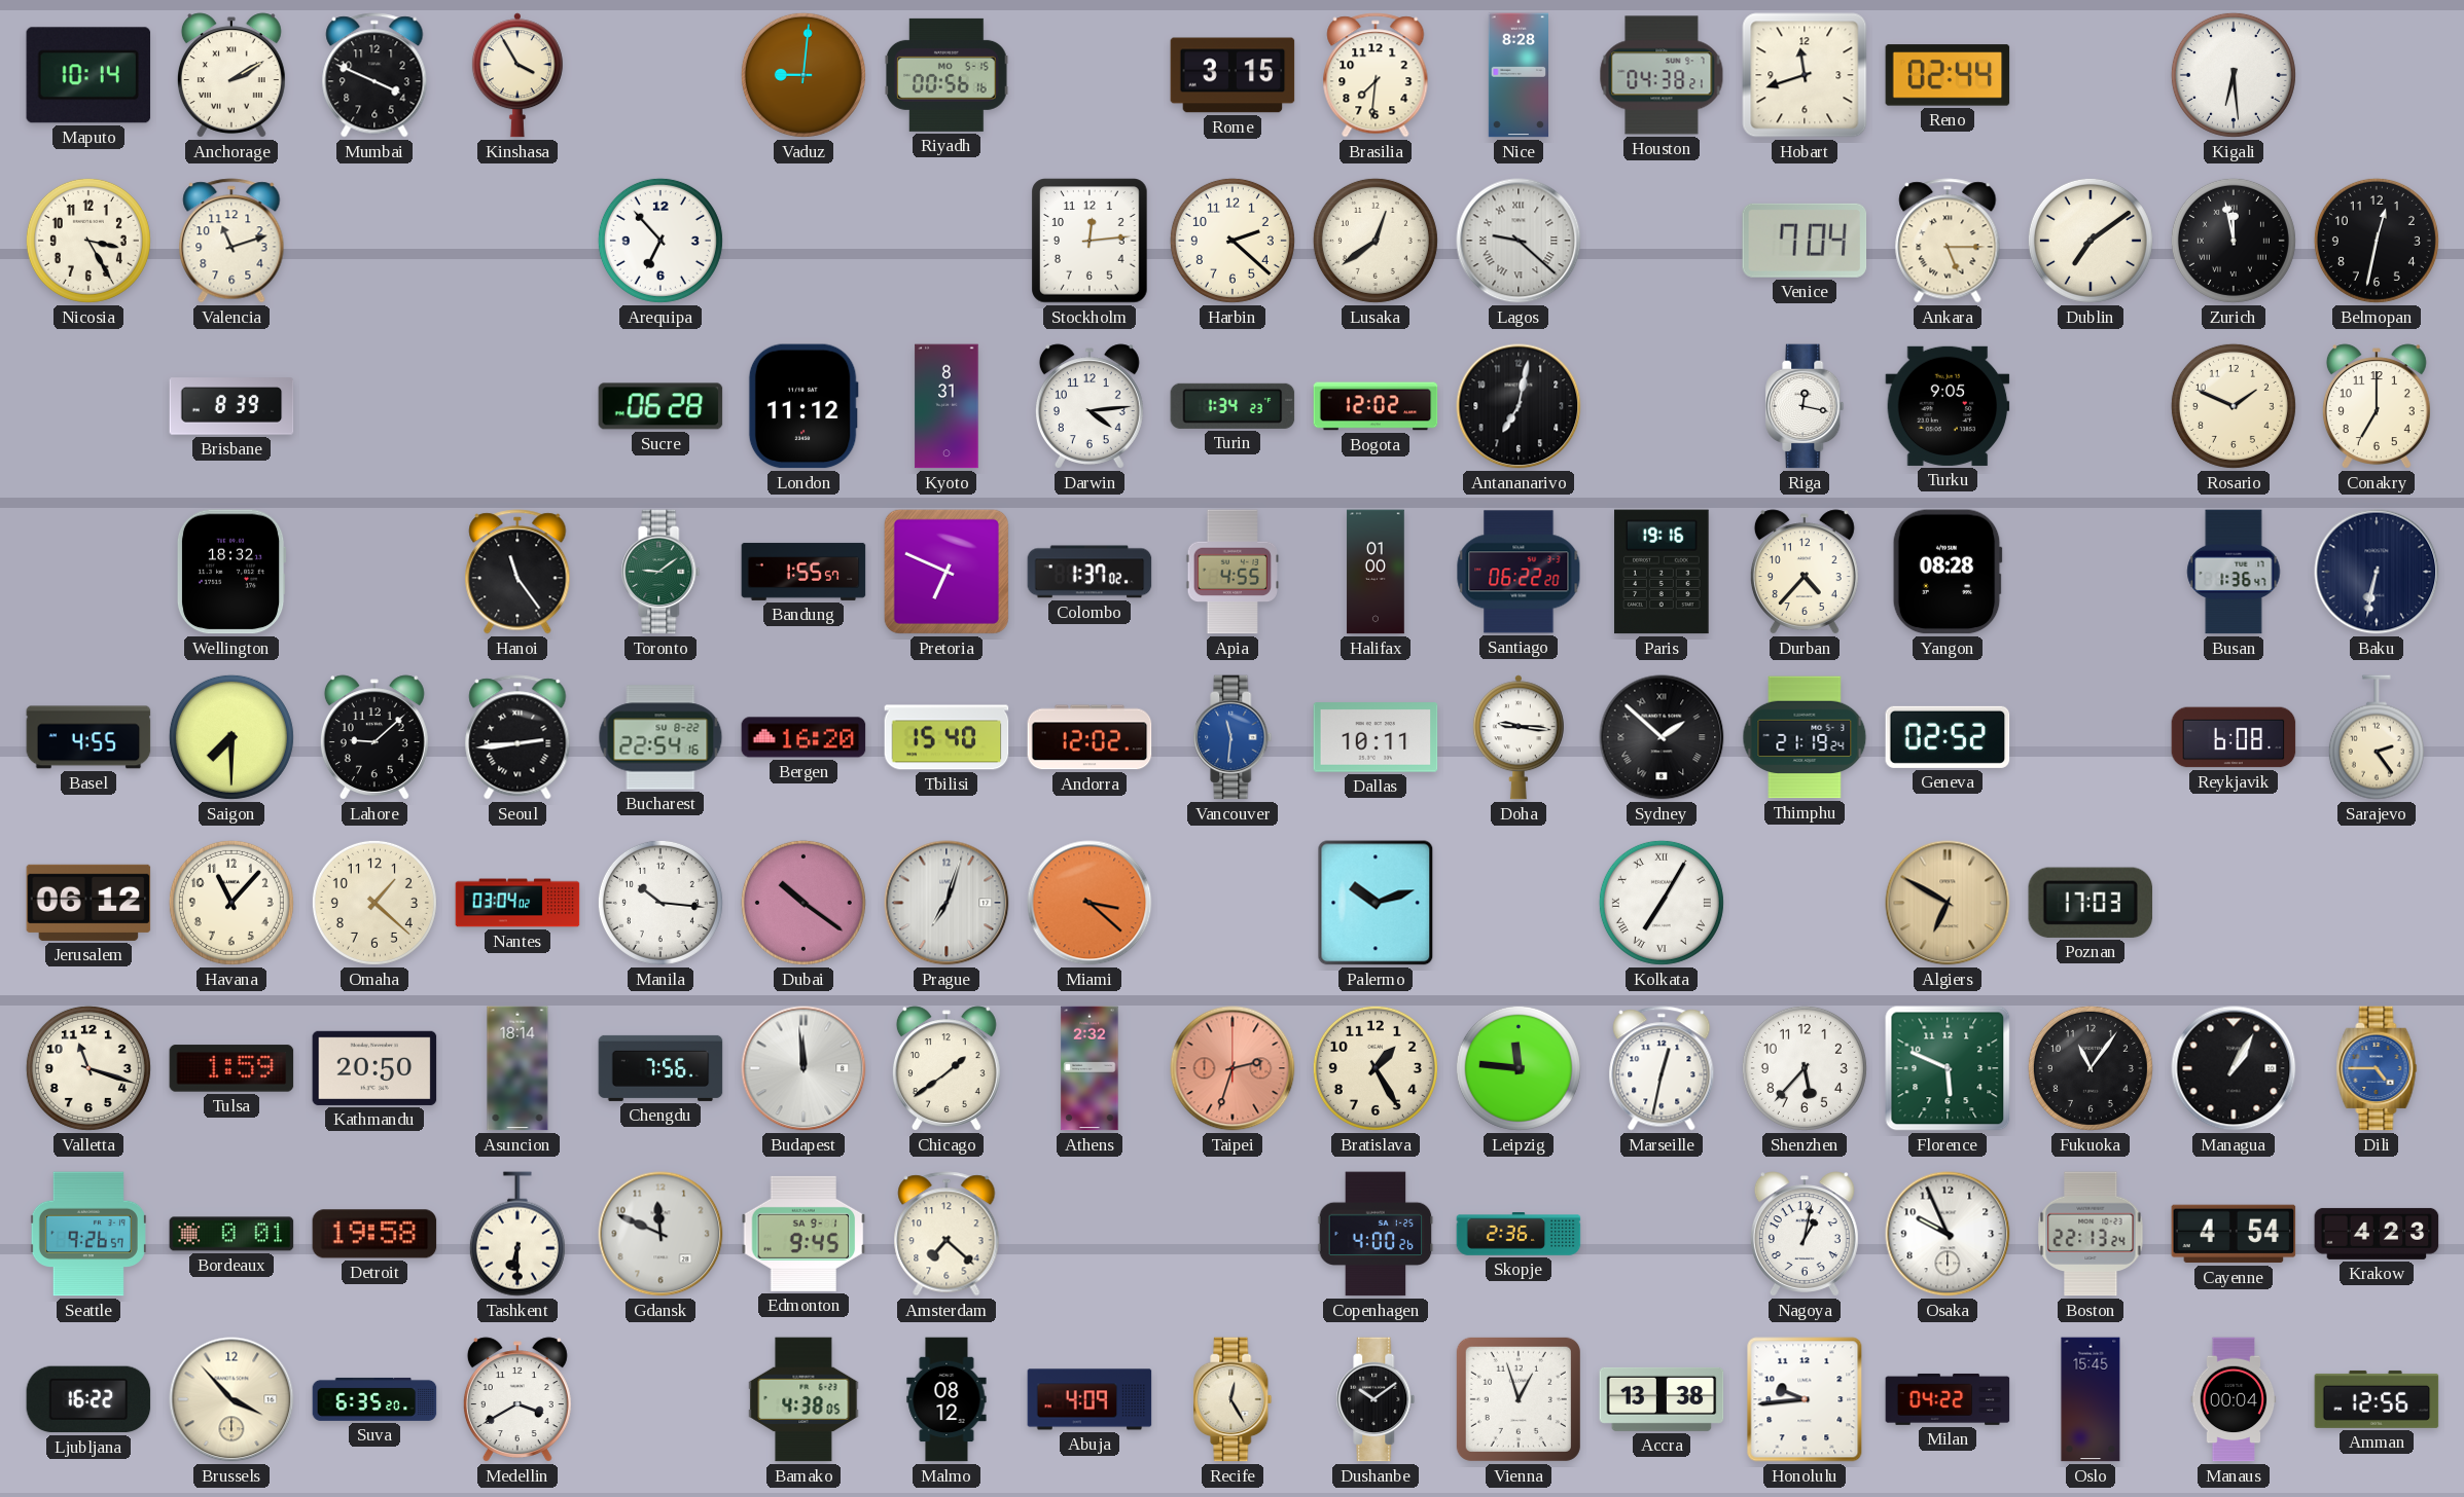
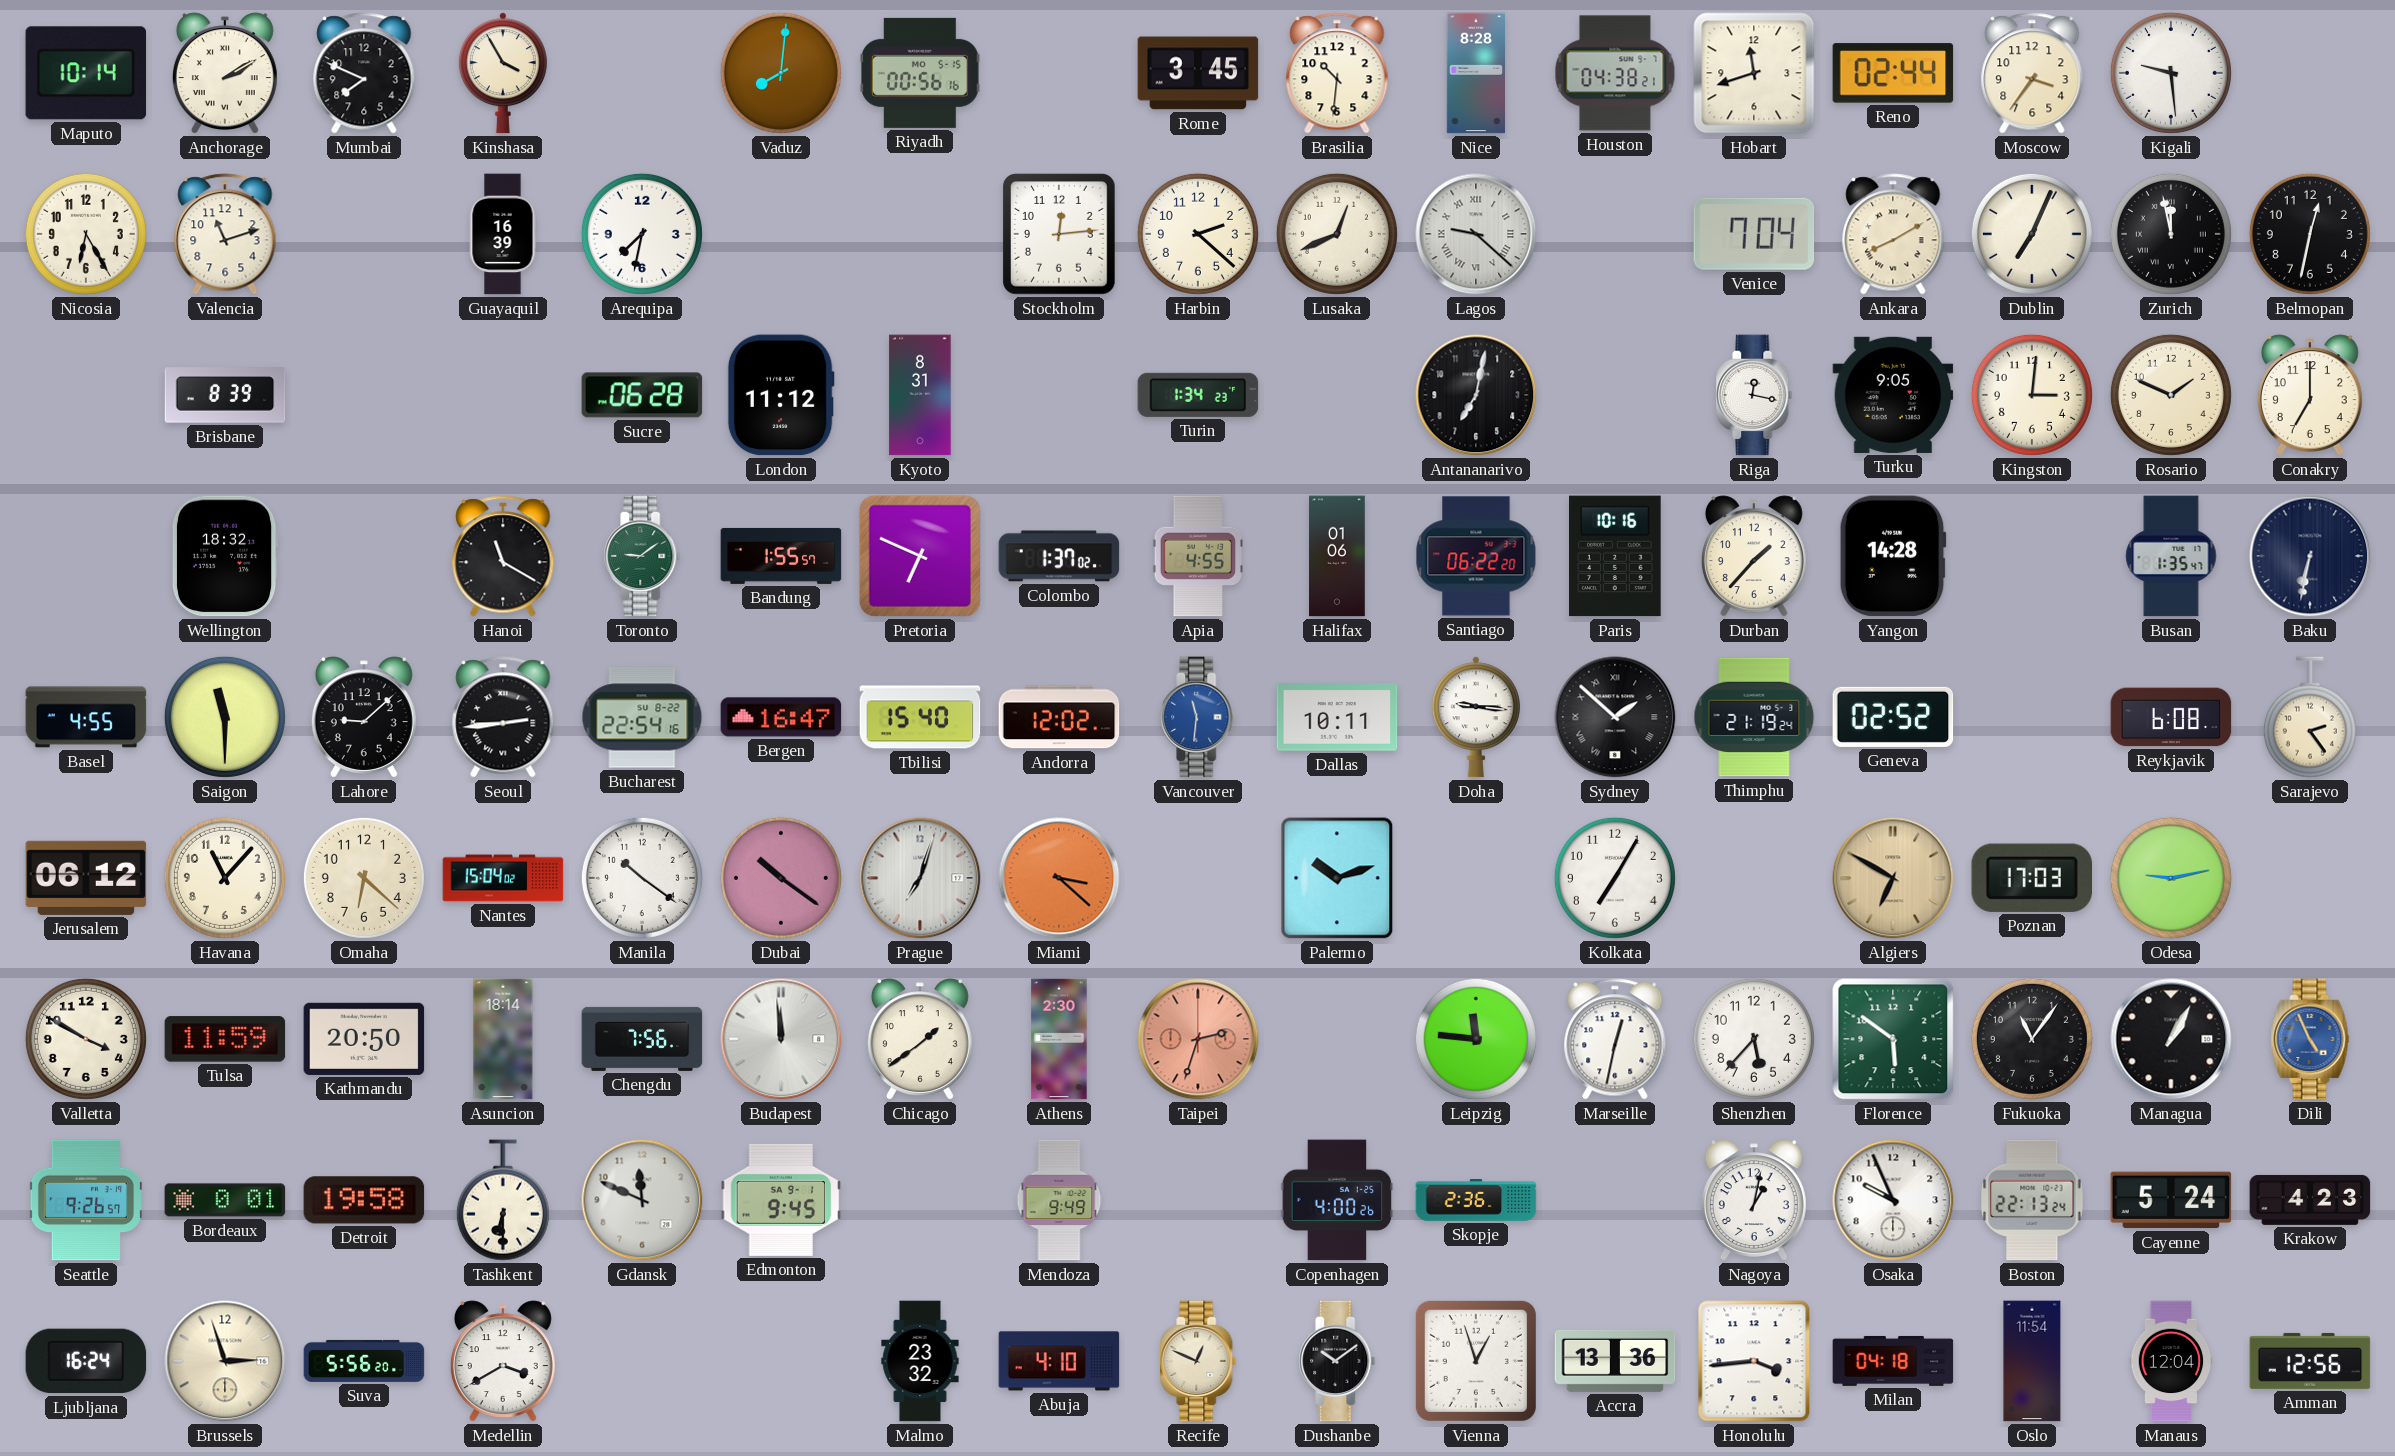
Mumbai: 3:49 -> 7:49 (364, 73)
Vaduz: 9:01 -> 8:01 (781, 73)
Rome: 3:15 -> 3:45 (1198, 73)
Brasilia: 7:31 -> 10:31 (1337, 73)
Moscow: none -> 3:36 (2032, 73)
Kigali: 6:29 -> 9:29 (2171, 73)
Nicosia: 3:25 -> 6:25 (86, 234)
Guayaquil: none -> 16:39 (503, 234)
Arequipa: 6:53 -> 7:32 (642, 234)
Lusaka: 12:39 -> 12:41 (1337, 234)
Ankara: 5:15 -> 8:10 (1893, 234)
Dublin: 7:09 -> 7:04 (2032, 234)
Darwin: 4:14 -> none (1090, 406)
Bogota: 12:02 -> none (1376, 406)
Kingston: none -> 3:01 (2032, 395)
Hanoi: 11:24 -> 11:20 (503, 556)
Halifax: 01:00 -> 01:06 (1337, 556)
Paris: 19:16 -> 10:16 (1615, 556)
Durban: 4:37 -> 1:37 (1754, 556)
Yangon: 08:28 -> 14:28 (1893, 556)
Busan: 1:36 -> 1:35 (2171, 556)
Saigon: 7:30 -> 11:30 (225, 717)
Bergen: 16:20 -> 16:47 (781, 717)
Omaha: 1:22 -> 6:22 (364, 878)
Nantes: 03:04 -> 15:04 (503, 878)
Manila: 10:16 -> 10:21 (642, 878)
Kolkata numerals: Roman -> Arabic (1615, 878)
Odesa: none -> 9:13 (2171, 878)
Valletta: 11:18 -> 3:50 (86, 1039)
Tulsa: 1:59 -> 11:59 (225, 1039)
Athens: 2:32 -> 2:30 (1059, 1039)
Bratislava: 1:25 -> none (1376, 1068)
Florence: 5:49 -> 5:51 (1893, 1039)
Dili: 4:45 -> 4:56 (2310, 1039)
Amsterdam: 7:22 -> none (947, 1234)
Mendoza: none -> 9:49 (1059, 1200)
Cayenne: 4:54 -> 5:24 (2171, 1200)
Ljubljana: 16:22 -> 16:24 (86, 1361)
Brussels: 3:53 -> 2:57 (225, 1361)
Suva: 6:35 -> 5:56 (364, 1361)
Bamako: 4:38 -> none (804, 1399)
Malmo: 08:12 -> 23:32 (920, 1361)
Abuja: 4:09 -> 4:10 (1059, 1361)
Recife: 12:25 -> 12:49 (1198, 1361)
Accra: 13:38 -> 13:36 (1615, 1361)
Honolulu: 9:44 -> 3:44 (1754, 1361)
Milan: 04:22 -> 04:18 (1893, 1361)
Oslo: 15:45 -> 11:54 (2032, 1361)
Manaus: 00:04 -> 12:04 (2171, 1361)
